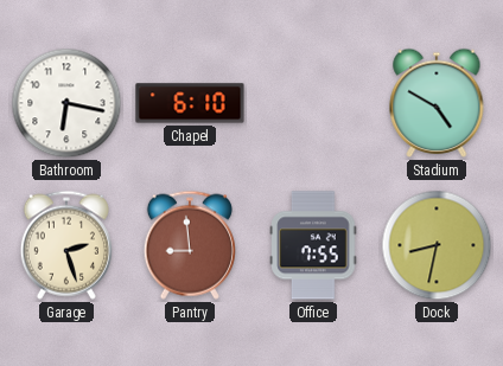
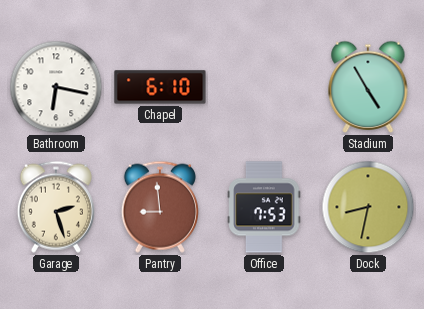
Stadium: 4:50 -> 4:55 (368, 87)
Office: 7:55 -> 7:53 (264, 207)
